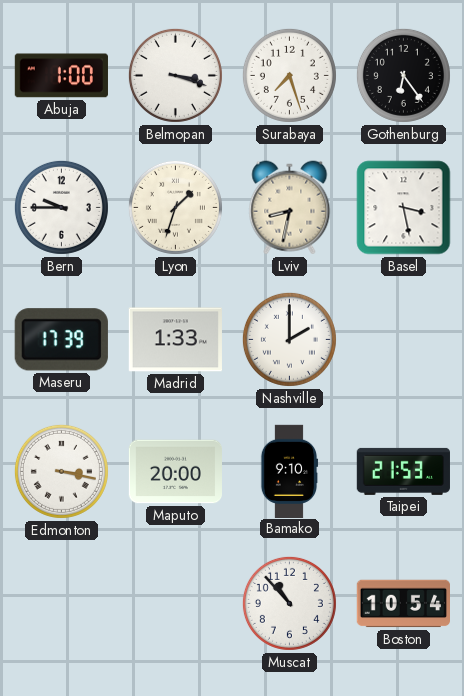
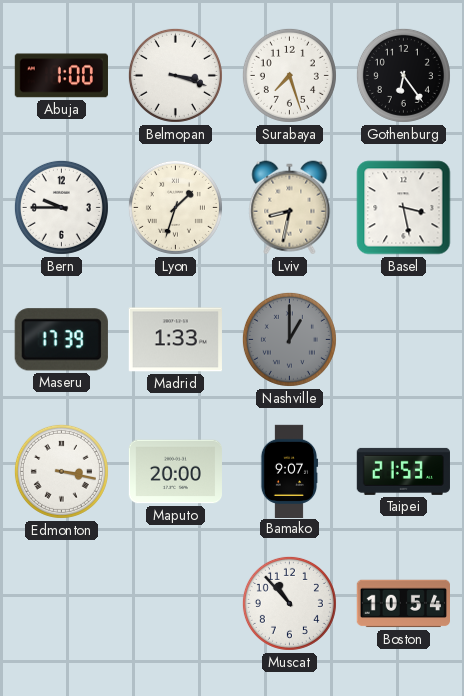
Nashville: 2:00 -> 1:00 (289, 339)
Nashville dial: white -> grey (289, 339)
Bamako: 9:10 -> 9:07 (289, 471)
